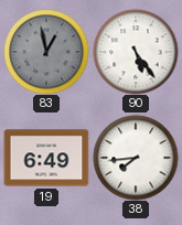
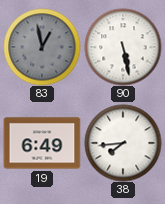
90: 5:24 -> 5:28 (123, 47)
